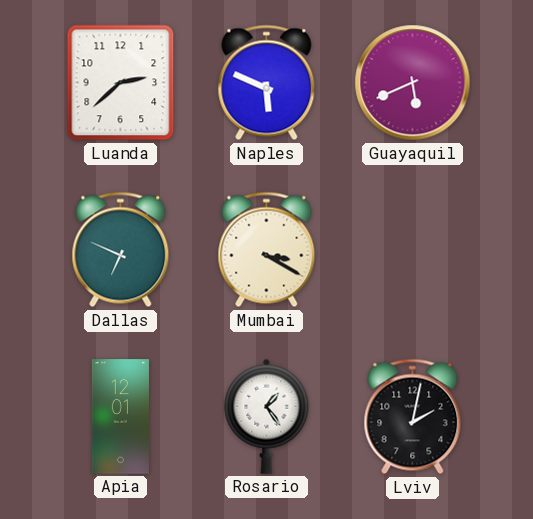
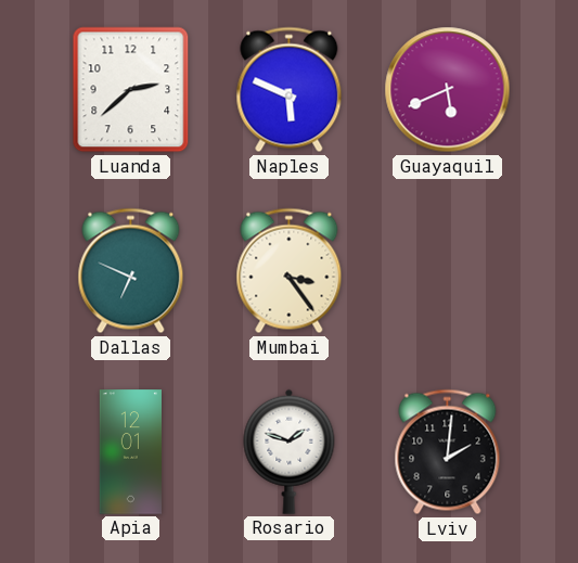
Mumbai: 3:20 -> 3:24 (290, 271)
Rosario: 1:24 -> 1:48 (290, 451)
Lviv: 2:02 -> 2:01 (448, 452)
